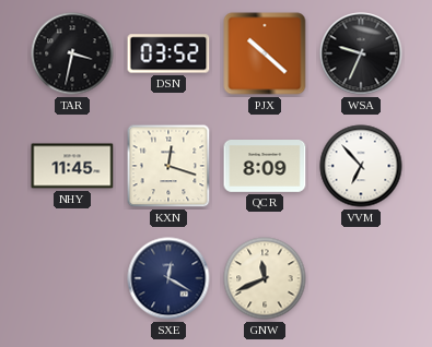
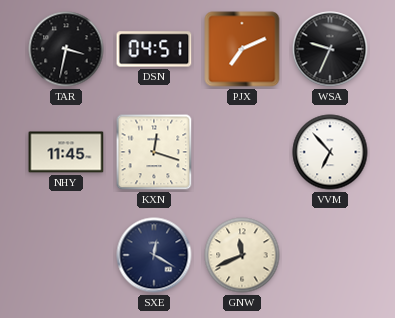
DSN: 03:52 -> 04:51 (154, 49)
PJX: 10:22 -> 7:11 (242, 49)
QCR: 8:09 -> none (265, 167)
